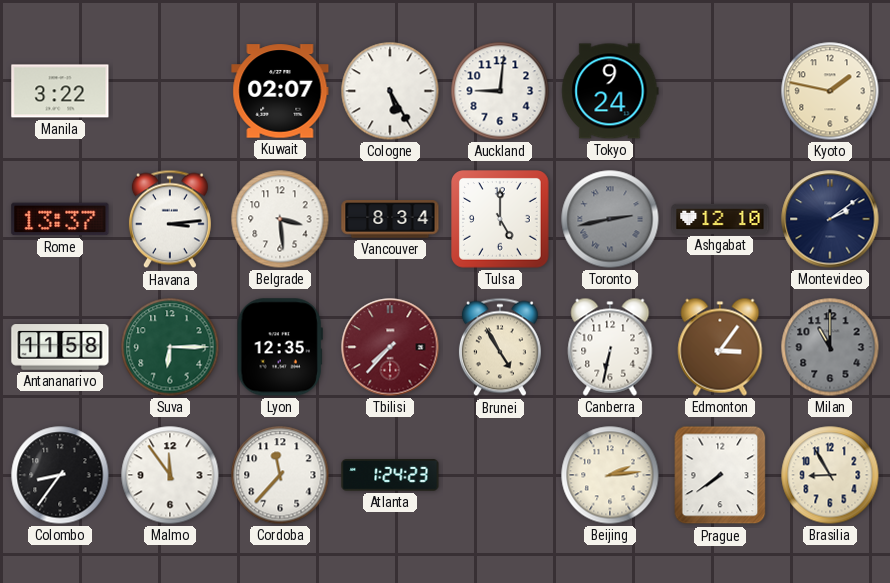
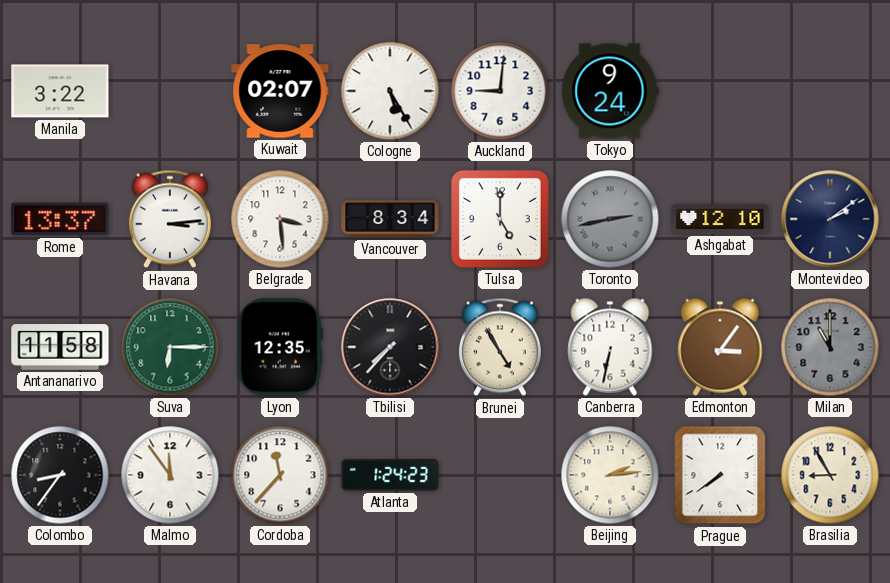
Kyoto: 1:47 -> none (830, 91)
Tbilisi dial: burgundy -> black (390, 347)
